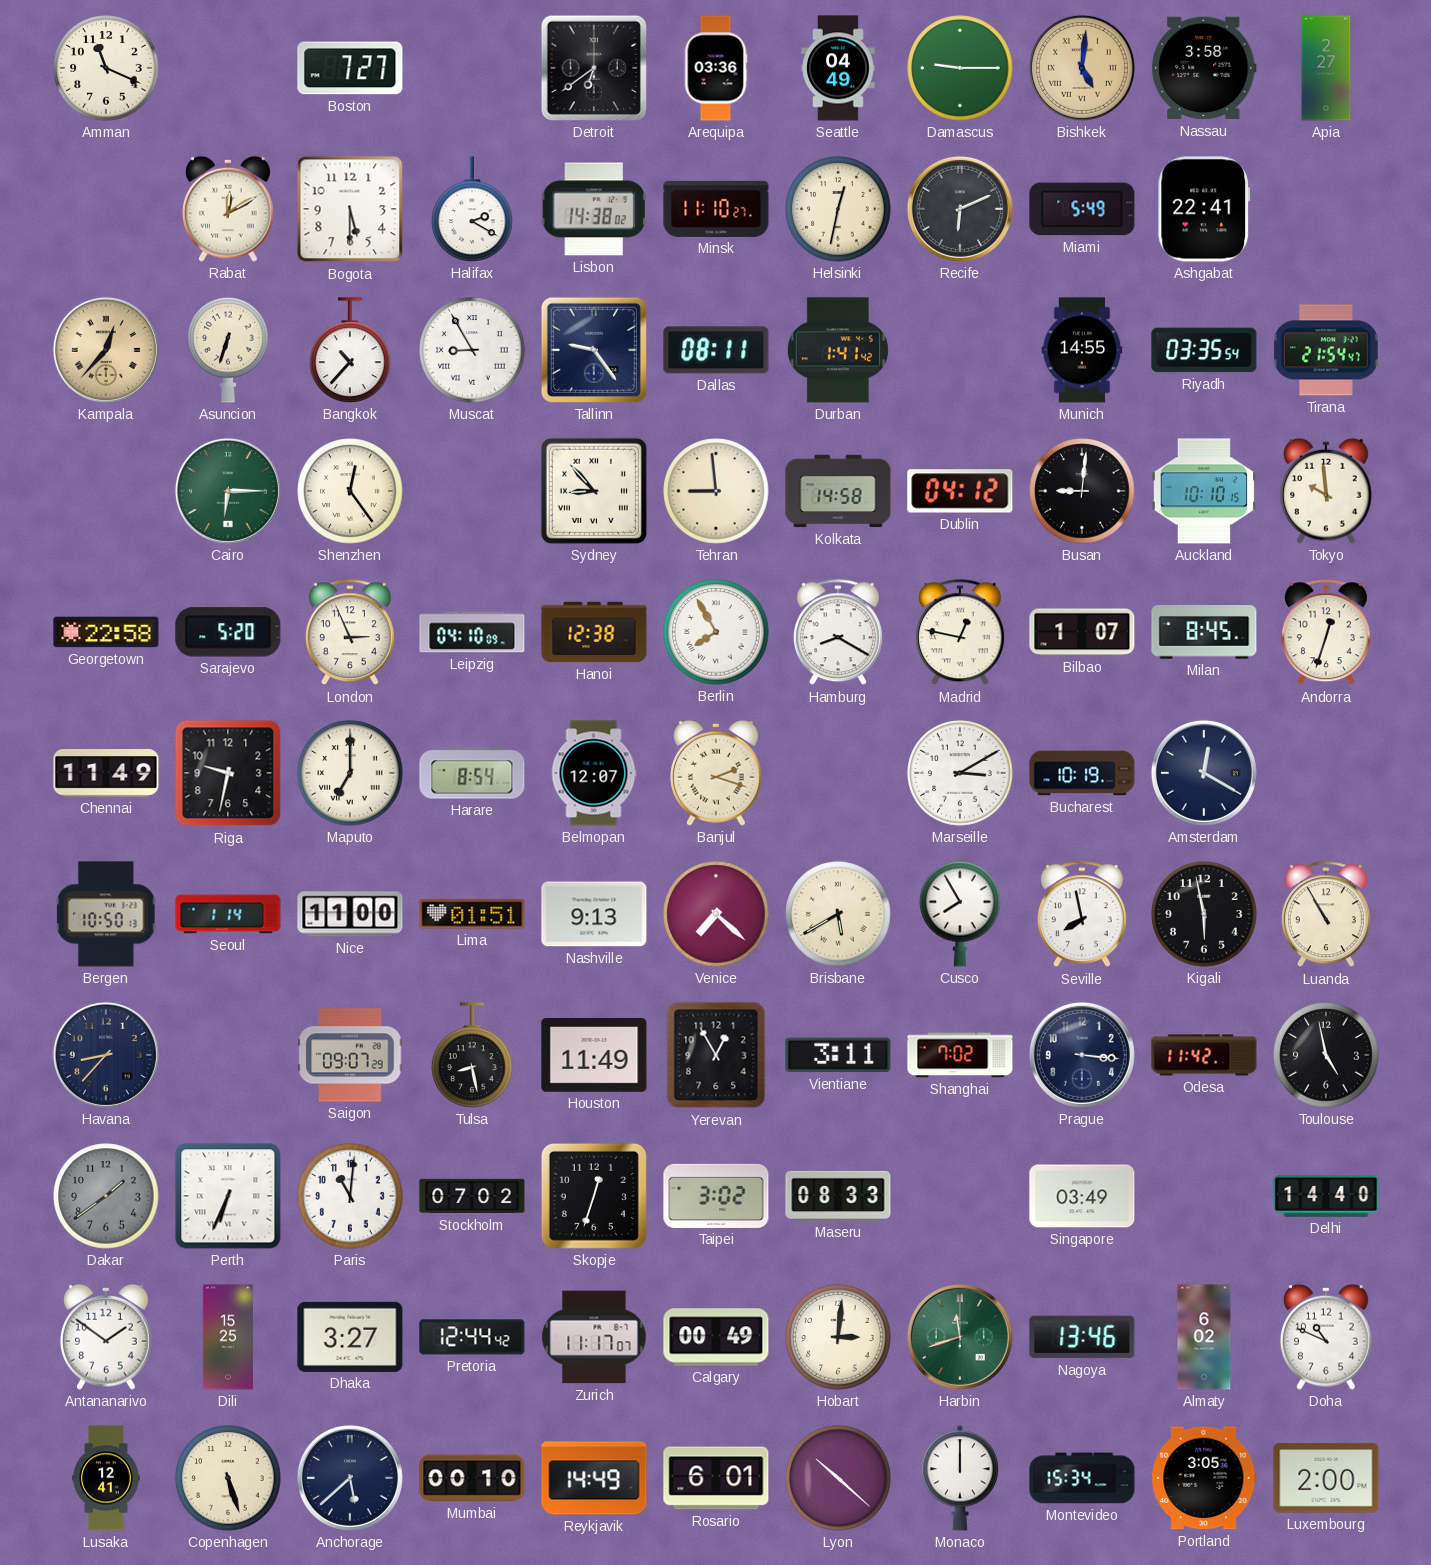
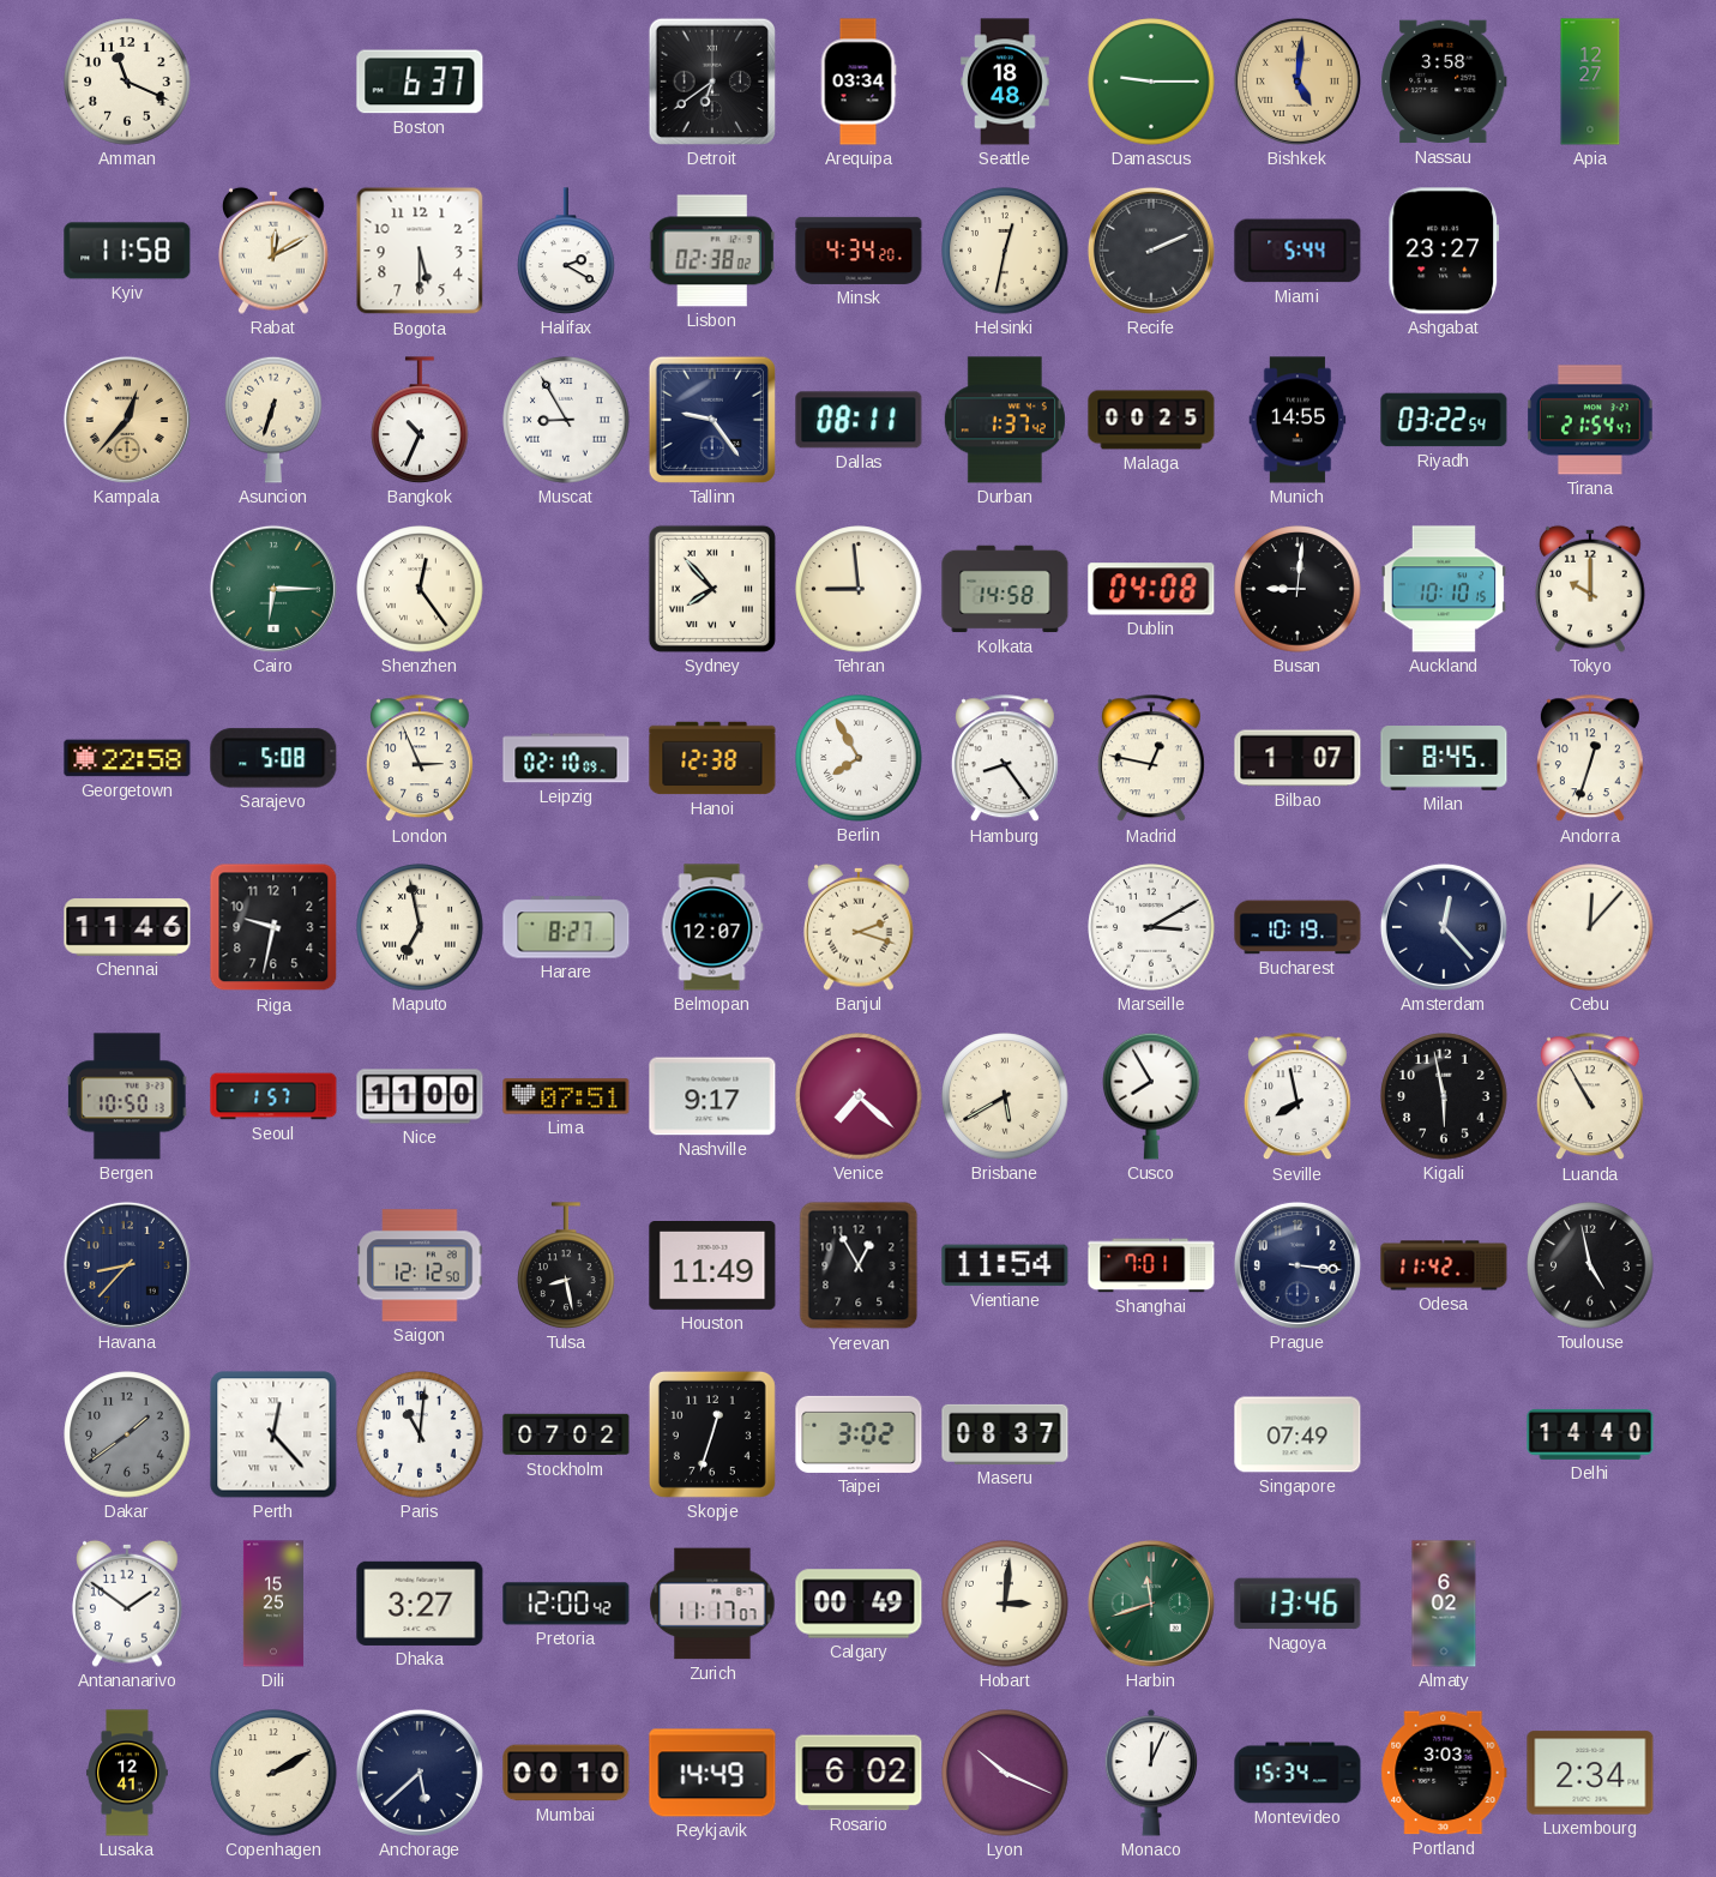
Boston: 7:27 -> 6:37 (420, 82)
Arequipa: 03:36 -> 03:34 (859, 82)
Seattle: 04:49 -> 18:48 (1005, 82)
Apia: 2:27 -> 12:27 (1590, 82)
Kyiv: none -> 11:58 (127, 251)
Lisbon: 14:38 -> 02:38 (712, 251)
Minsk: 11:10 -> 4:34 (859, 251)
Recife: 6:11 -> 2:11 (1151, 251)
Miami: 5:49 -> 5:44 (1297, 251)
Ashgabat: 22:41 -> 23:27 (1444, 251)
Bangkok: 10:37 -> 10:34 (420, 420)
Durban: 1:41 -> 1:37 (1005, 420)
Malaga: none -> 00:25 (1151, 420)
Riyadh: 03:35 -> 03:22 (1444, 420)
Sydney: 8:53 -> 7:53 (712, 589)
Dublin: 04:12 -> 04:08 (1151, 589)
Tokyo: 9:59 -> 10:00 (1591, 589)
Sarajevo: 5:20 -> 5:08 (273, 758)
Leipzig: 04:10 -> 02:10 (566, 758)
Hamburg: 8:20 -> 8:24 (1005, 759)
Chennai: 11:49 -> 11:46 (127, 927)
Maputo: 7:00 -> 6:58 (420, 927)
Harare: 8:54 -> 8:27 (566, 927)
Amsterdam: 12:20 -> 12:23 (1444, 927)
Cebu: none -> 12:07 (1590, 927)
Seoul: 1:14 -> 1:57 (273, 1096)
Lima: 01:51 -> 07:51 (566, 1096)
Nashville: 9:13 -> 9:17 (712, 1096)
Saigon: 09:07 -> 12:12 (420, 1265)
Vientiane: 3:11 -> 11:54 (1005, 1265)
Shanghai: 7:02 -> 7:01 (1151, 1265)
Perth: 6:34 -> 12:23 (273, 1434)
Maseru: 08:33 -> 08:37 (1005, 1434)
Singapore: 03:49 -> 07:49 (1297, 1434)
Pretoria: 12:44 -> 12:00 (566, 1604)
Doha: 10:49 -> none (1327, 1337)
Copenhagen: 5:27 -> 2:10 (273, 1773)
Rosario: 6:01 -> 6:02 (859, 1773)
Lyon: 10:22 -> 10:19 (1005, 1773)
Monaco: 12:00 -> 12:04 (1150, 1773)
Portland: 3:05 -> 3:03 (1444, 1773)
Luxembourg: 2:00 -> 2:34 (1590, 1773)
